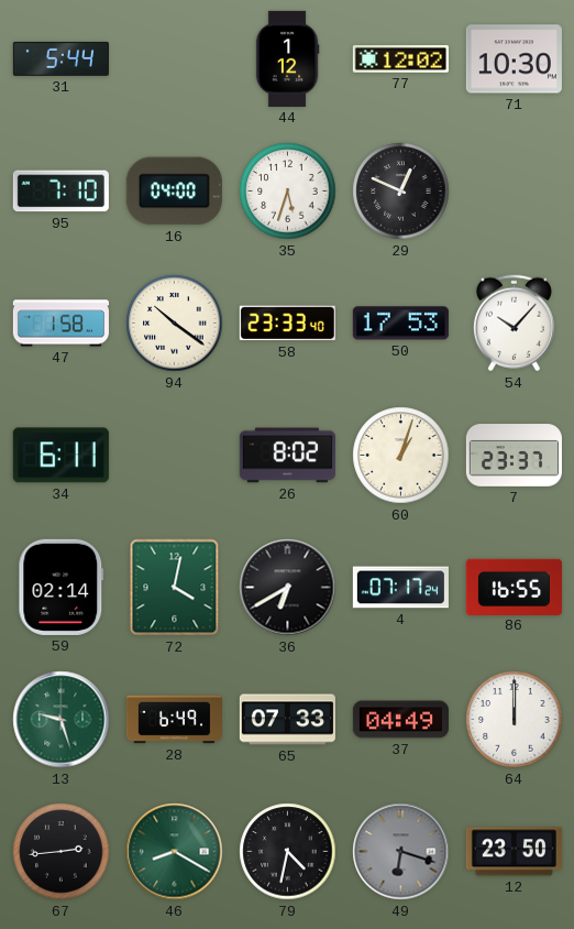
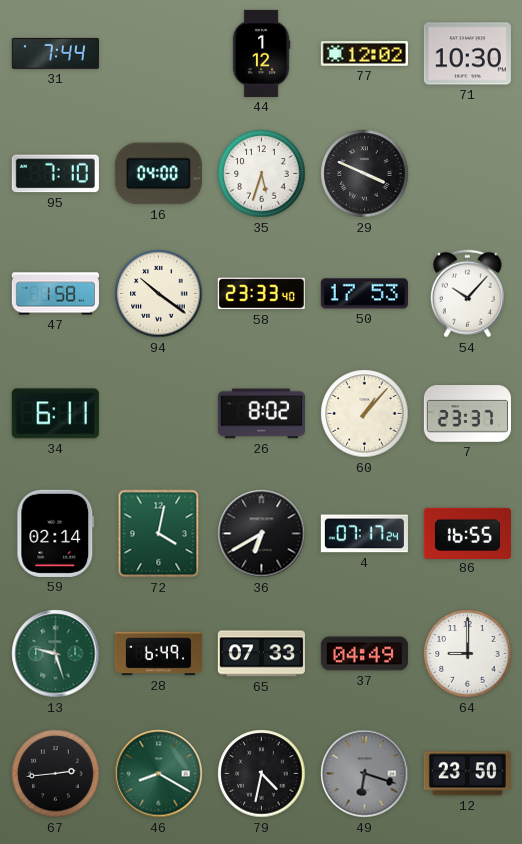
31: 5:44 -> 7:44 (55, 53)
29: 12:49 -> 3:49 (365, 174)
60: 1:03 -> 1:07 (365, 414)
64: 12:00 -> 9:00 (468, 654)
